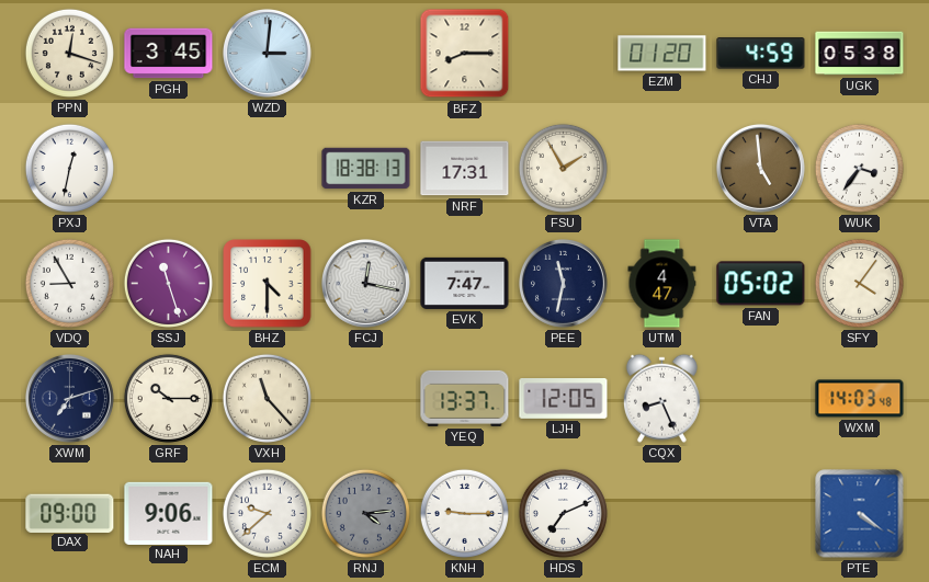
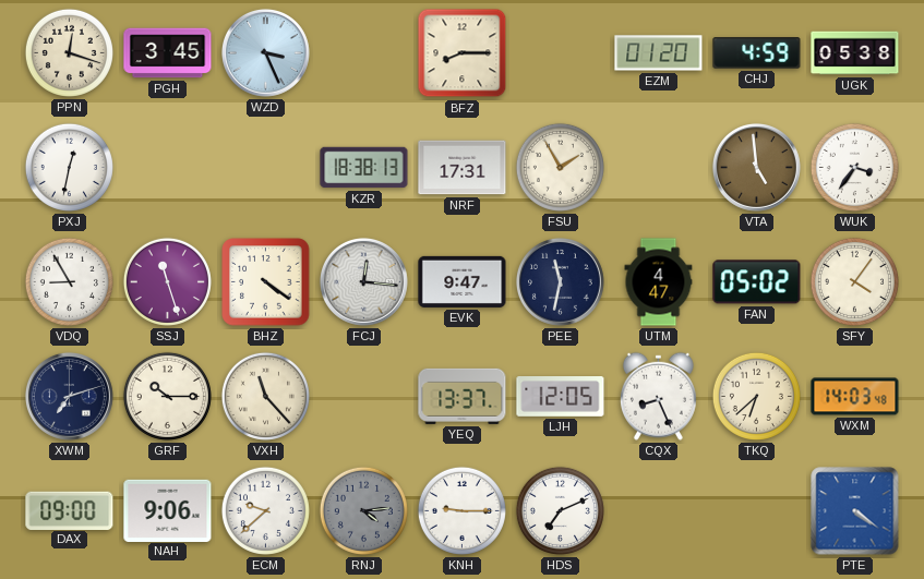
WZD: 3:01 -> 3:26 (265, 52)
BHZ: 4:30 -> 4:21 (266, 282)
FCJ: 12:17 -> 12:16 (363, 281)
EVK: 7:47 -> 9:47 (463, 281)
TKQ: none -> 6:38 (756, 396)
